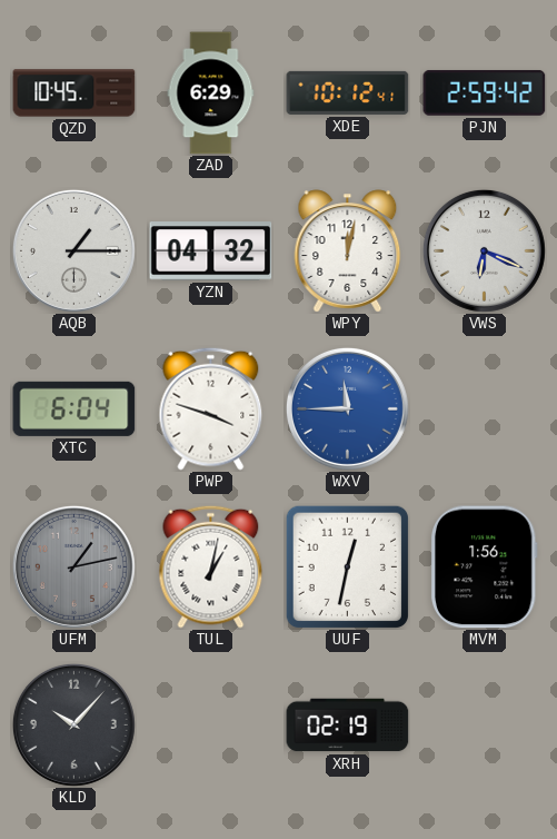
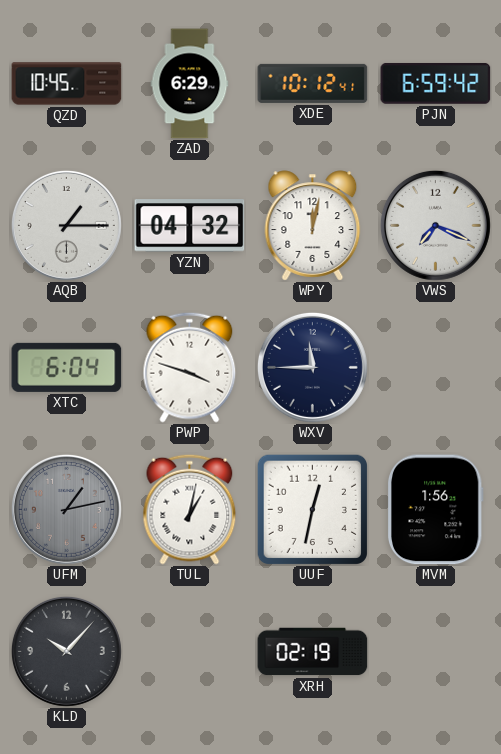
PJN: 2:59 -> 6:59 (436, 83)
VWS: 6:19 -> 7:19 (435, 225)
WXV dial: blue -> navy (312, 367)
